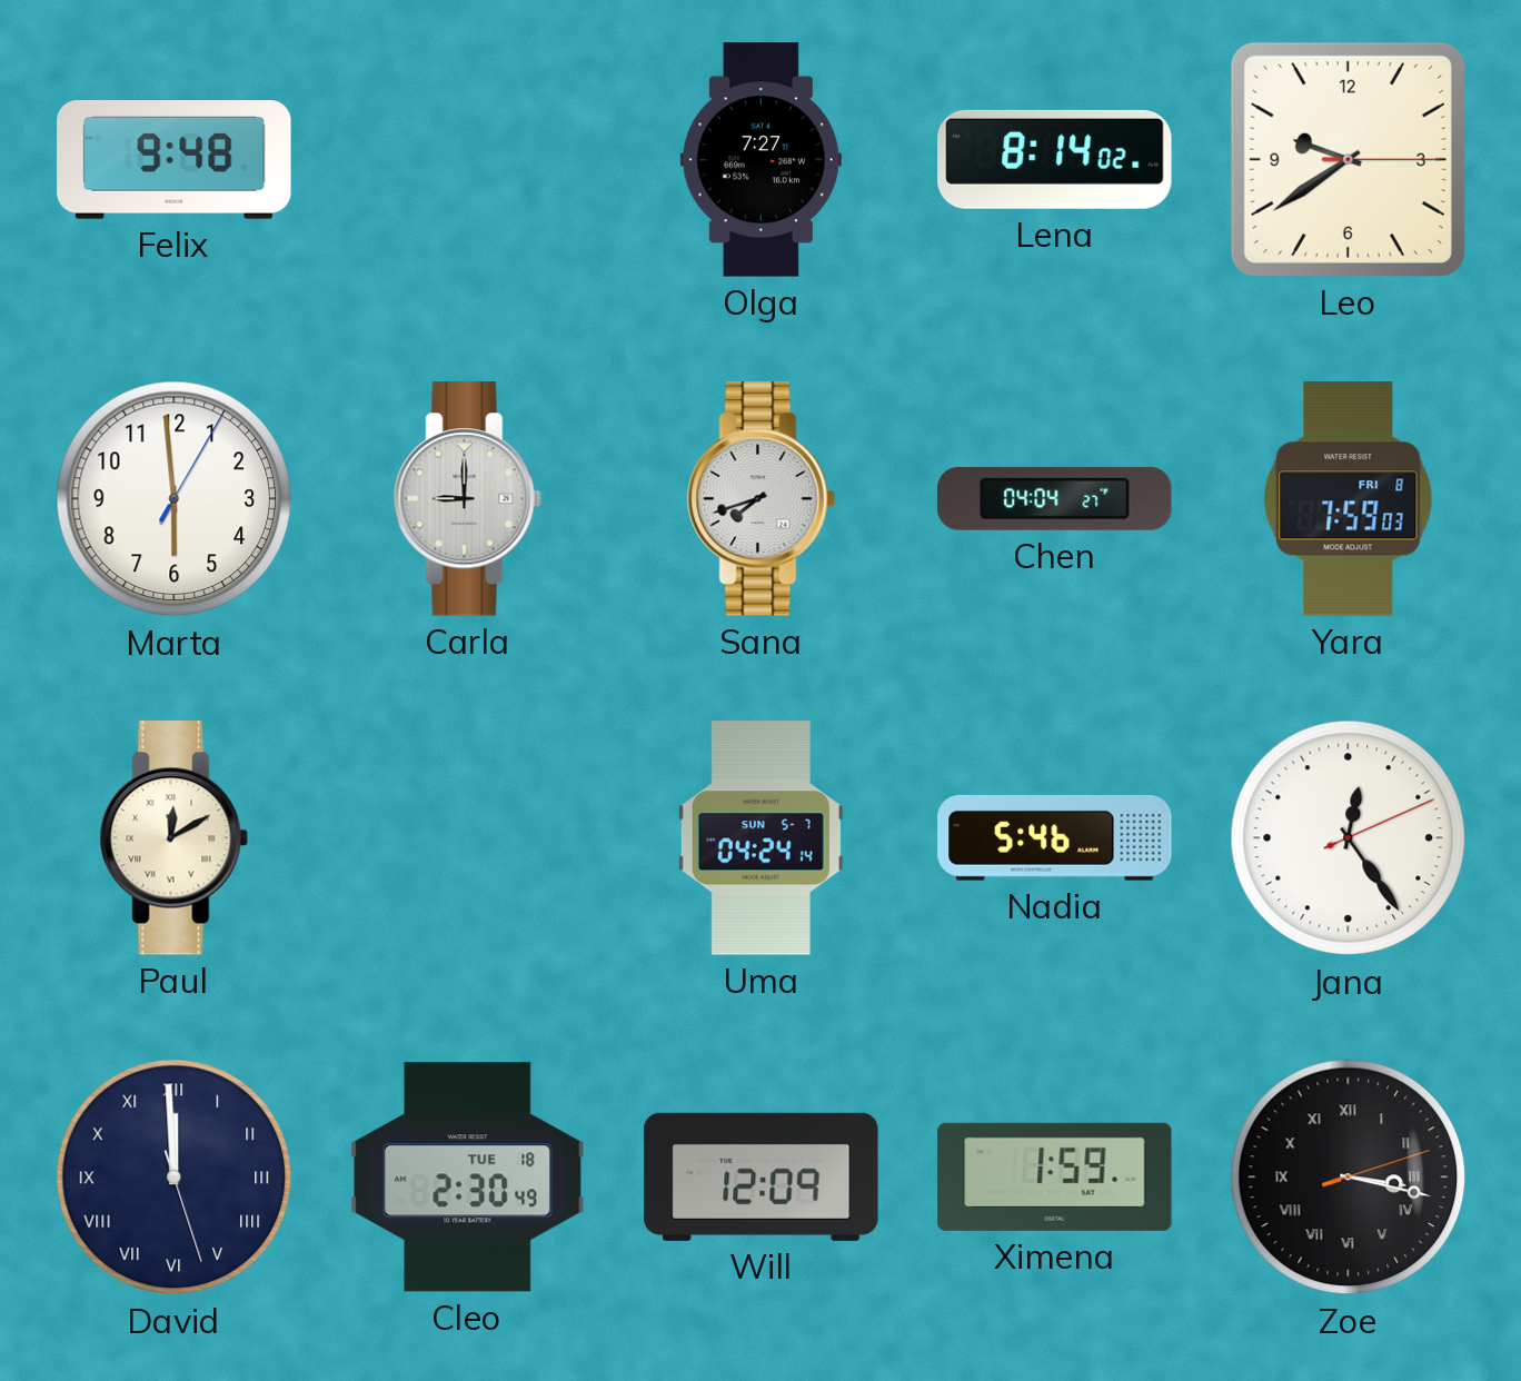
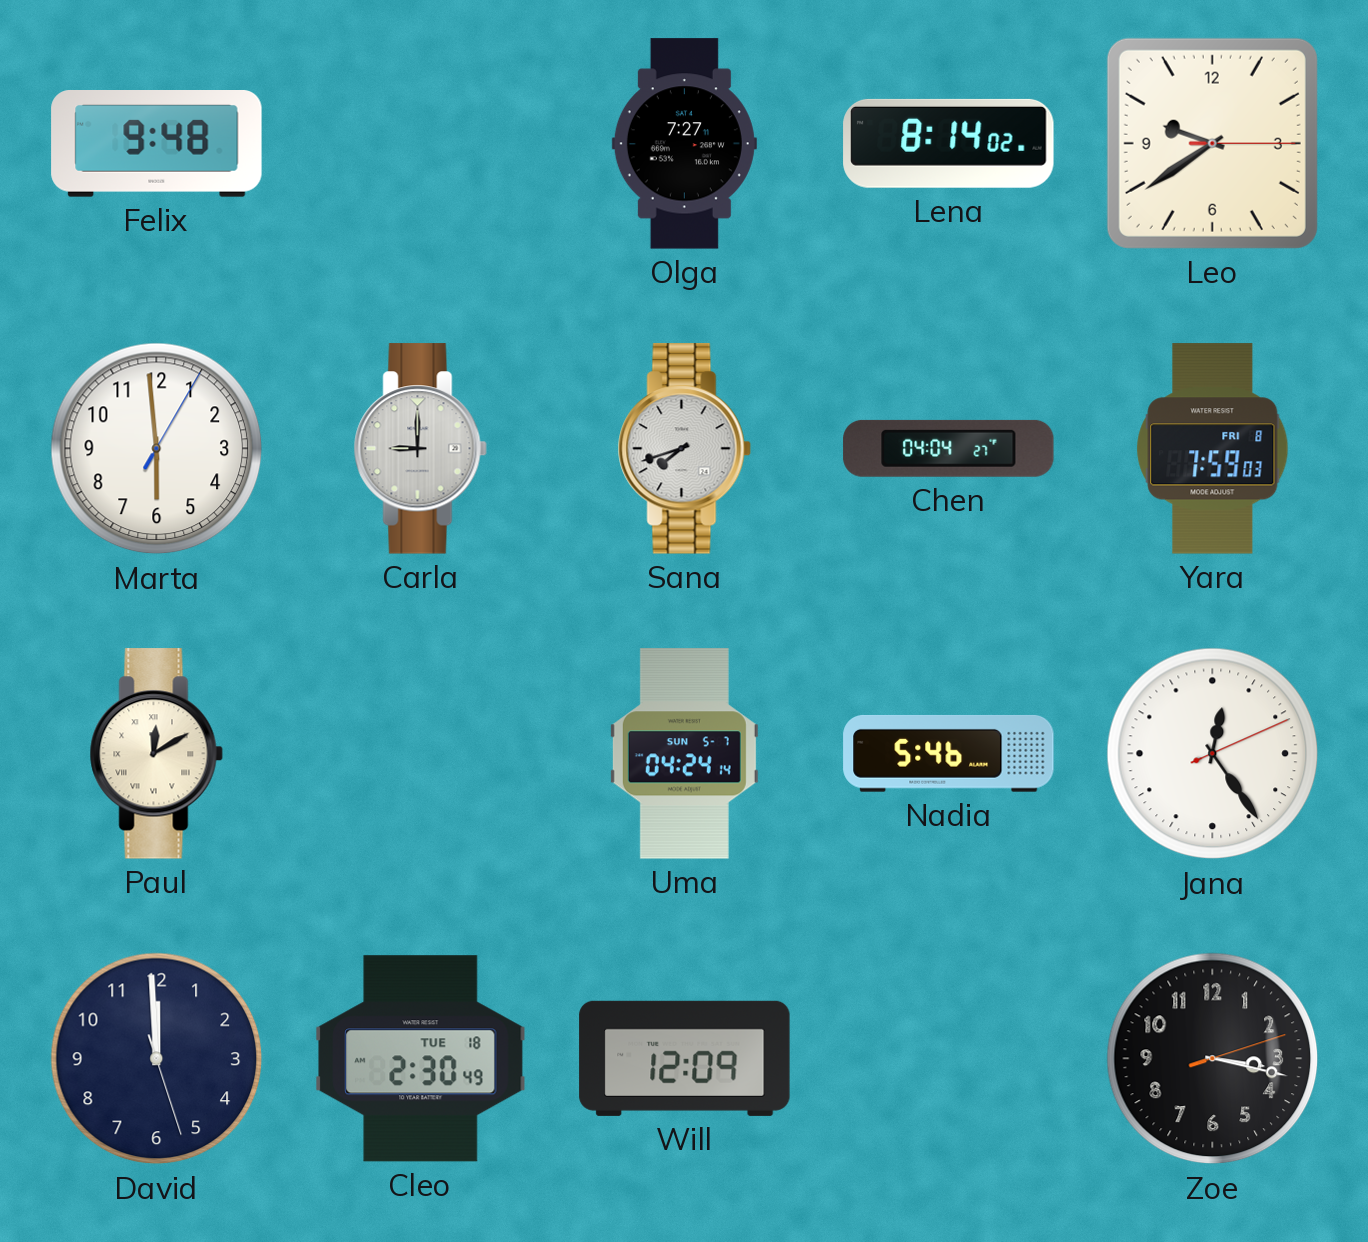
David numerals: Roman -> Arabic (157, 1059)
Ximena: 1:59 -> none (1055, 1176)
Zoe numerals: Roman -> Arabic (1213, 1059)
